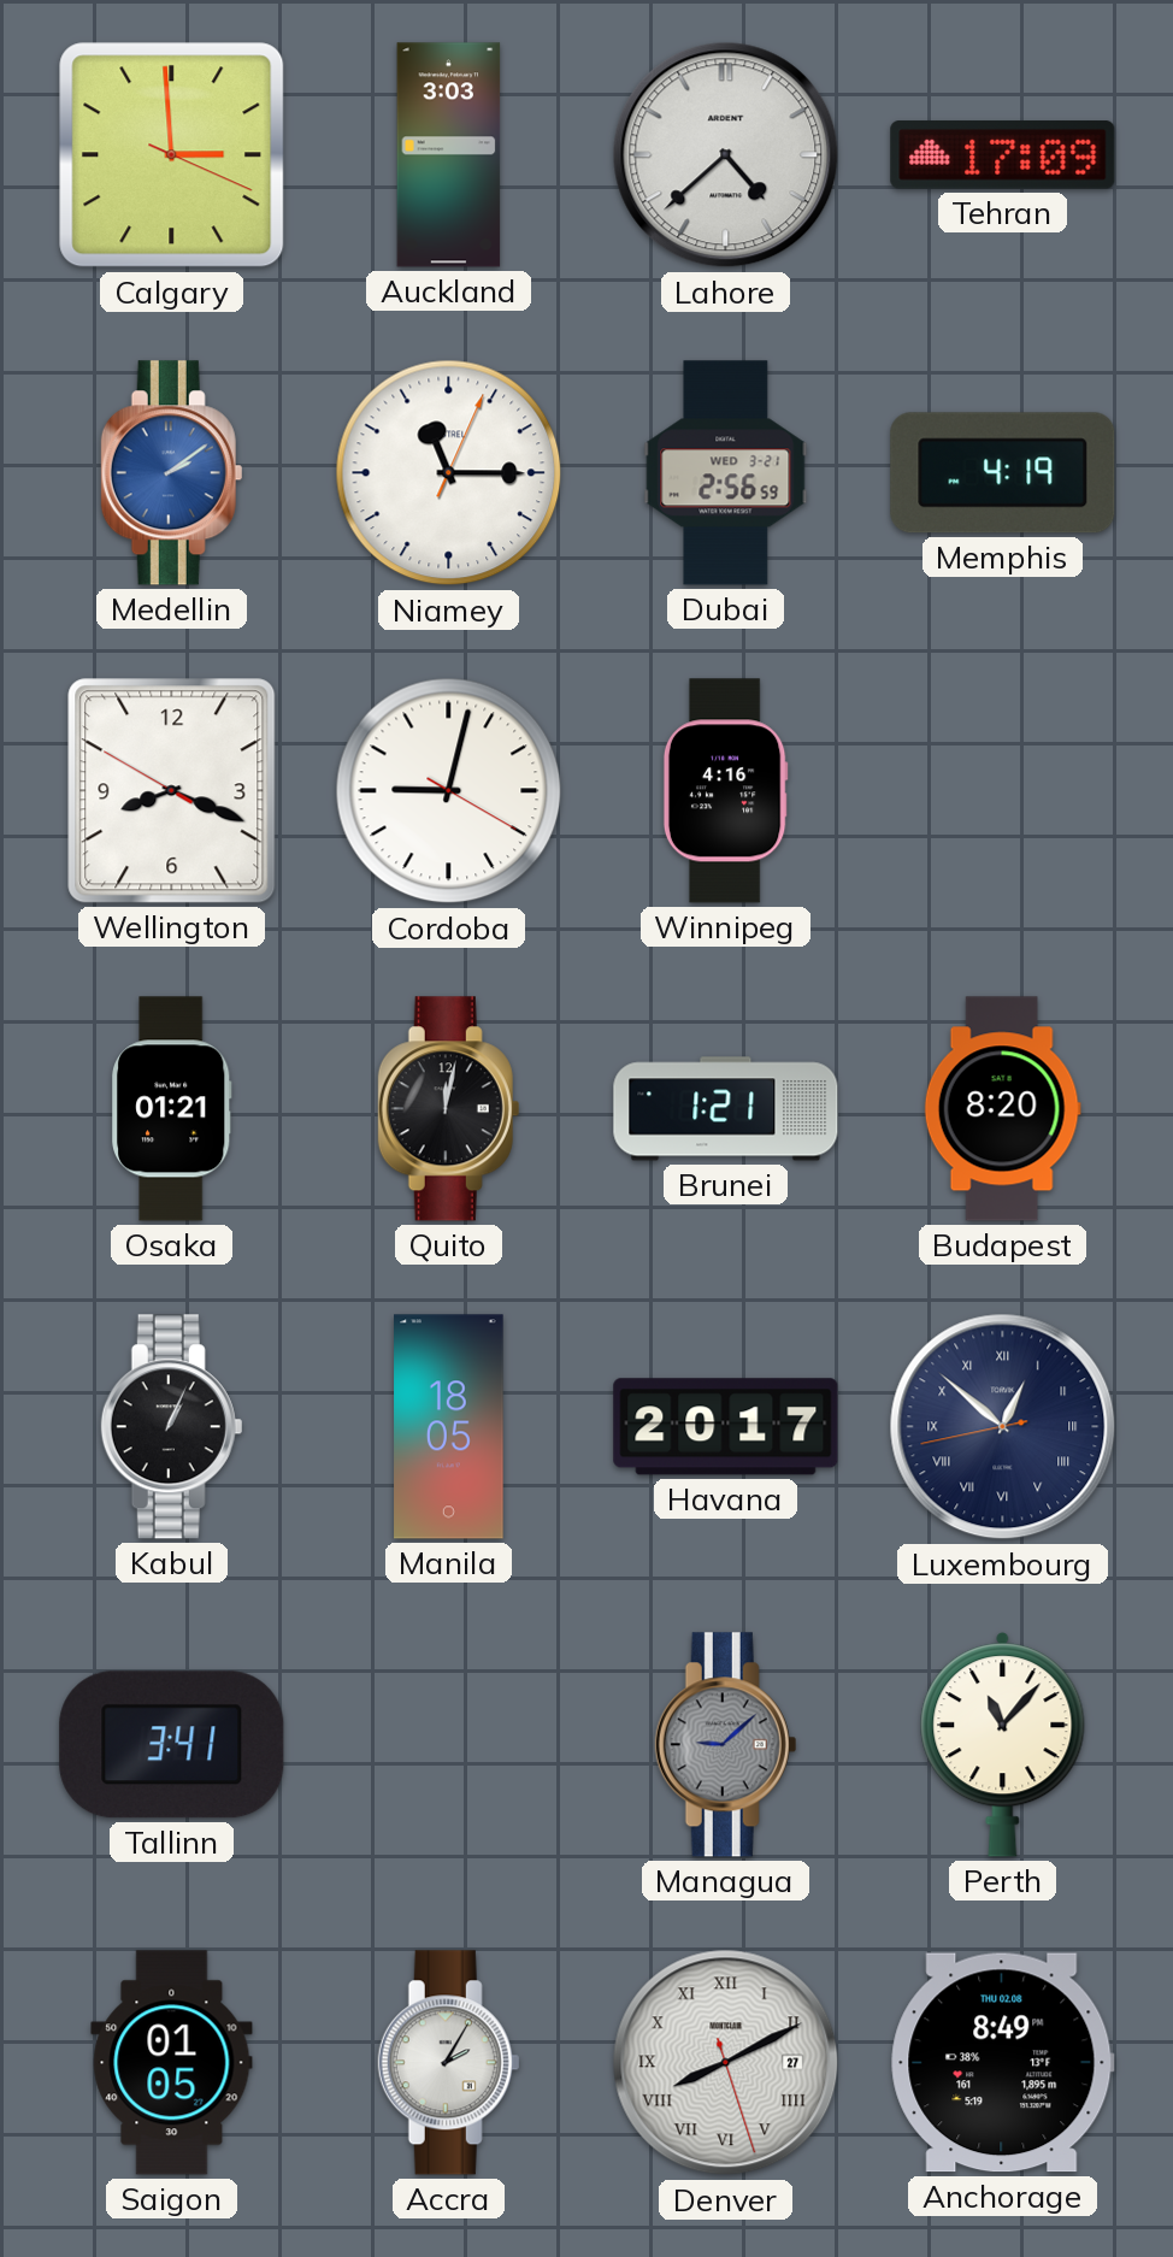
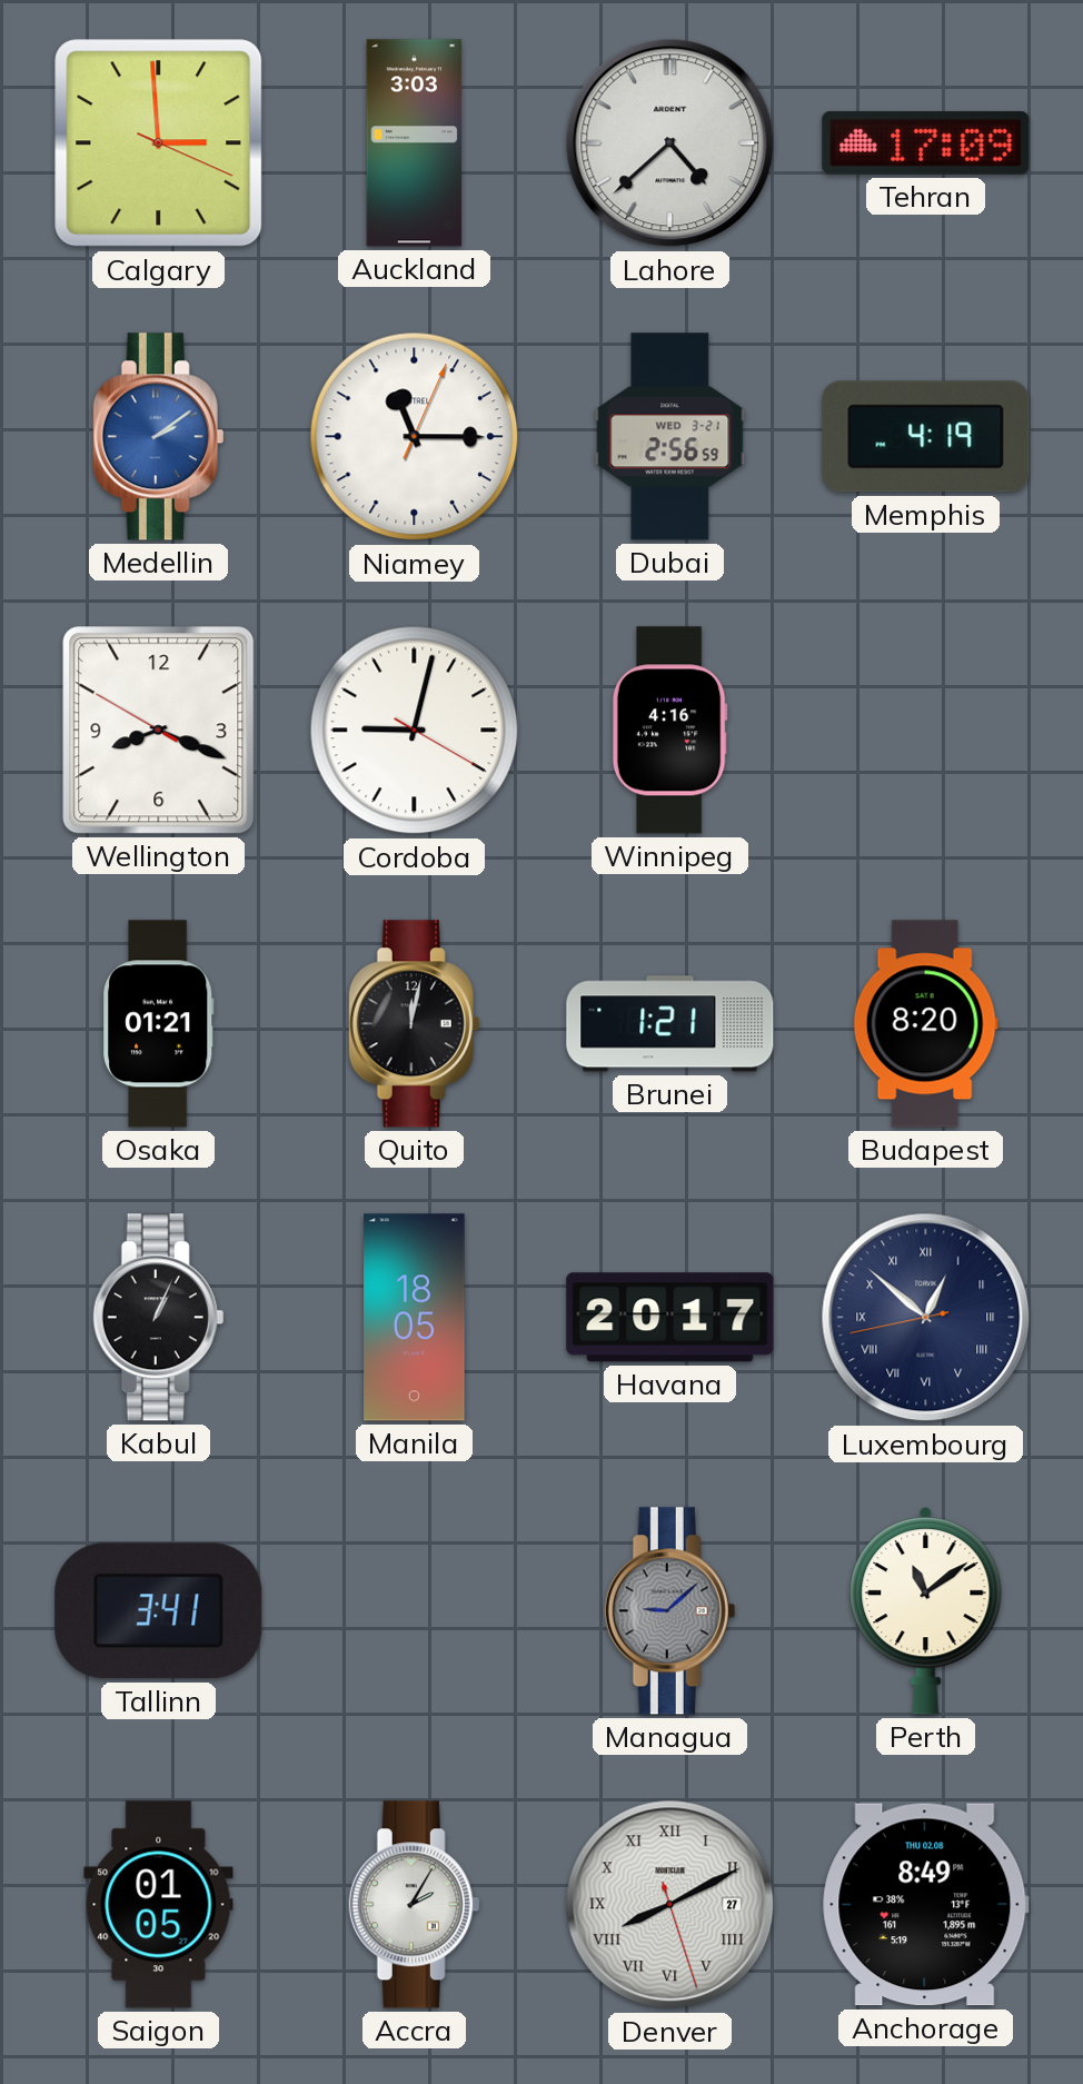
Perth: 11:07 -> 11:09 (926, 1611)
